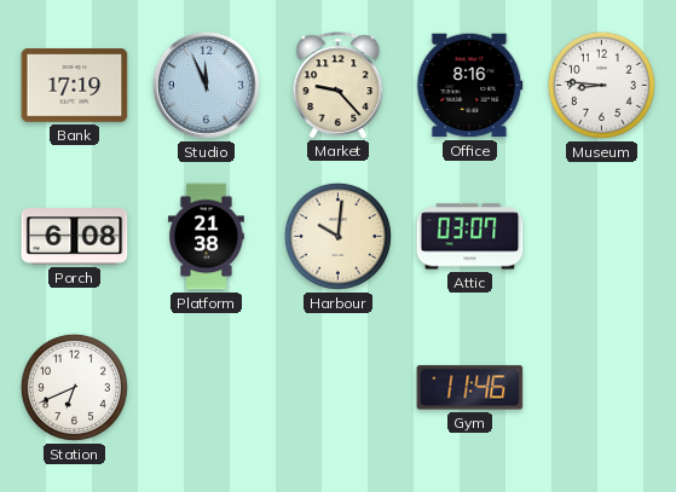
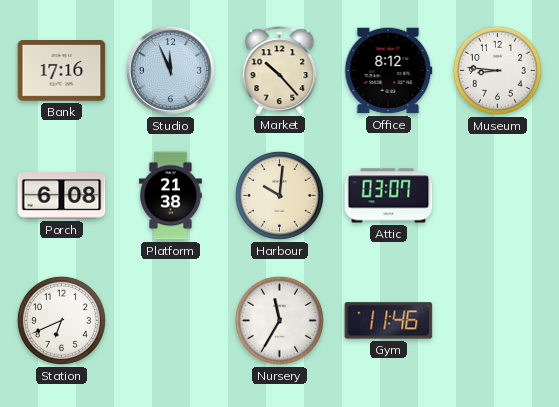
Bank: 17:19 -> 17:16 (62, 71)
Market: 9:23 -> 10:23 (280, 70)
Office: 8:16 -> 8:12 (388, 71)
Nursery: none -> 11:35 (279, 320)
